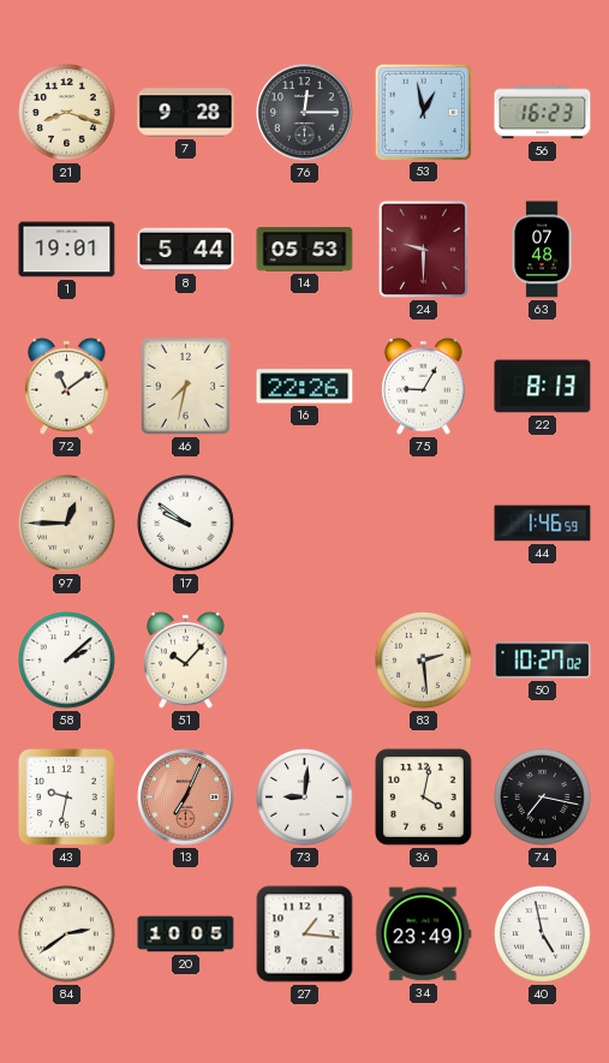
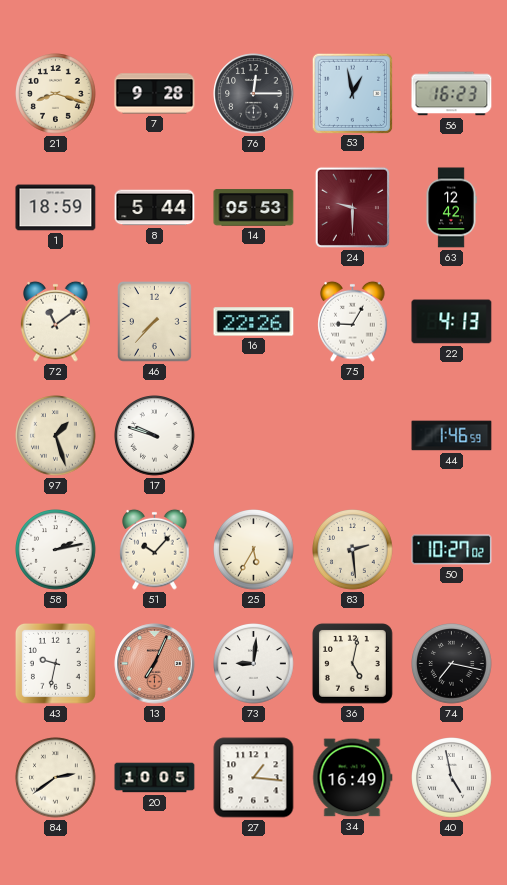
1: 19:01 -> 18:59 (56, 208)
63: 07:48 -> 12:42 (451, 208)
46: 7:32 -> 7:37 (155, 322)
22: 8:13 -> 4:13 (452, 322)
97: 12:45 -> 1:27 (56, 436)
17: 9:51 -> 9:48 (155, 436)
58: 2:08 -> 2:13 (56, 550)
25: none -> 5:35 (254, 550)
36: 4:02 -> 5:02 (352, 663)
34: 23:49 -> 16:49 (353, 778)
